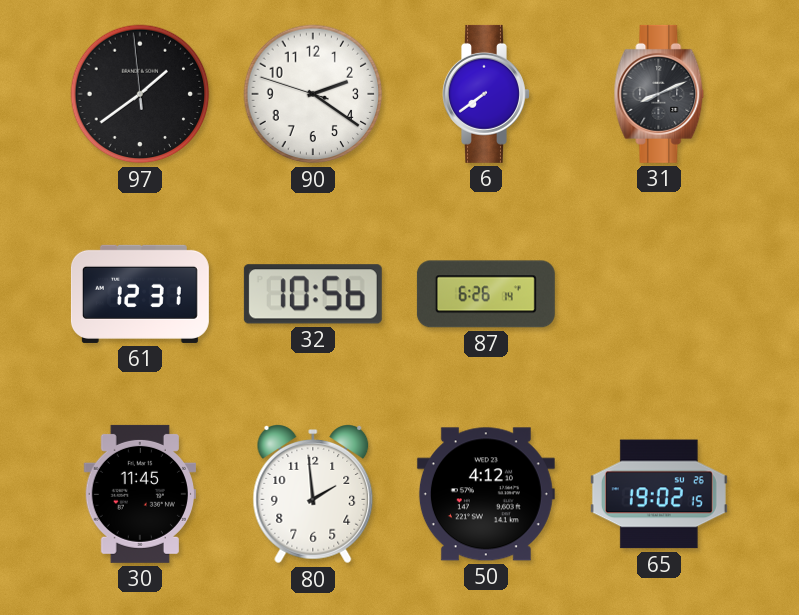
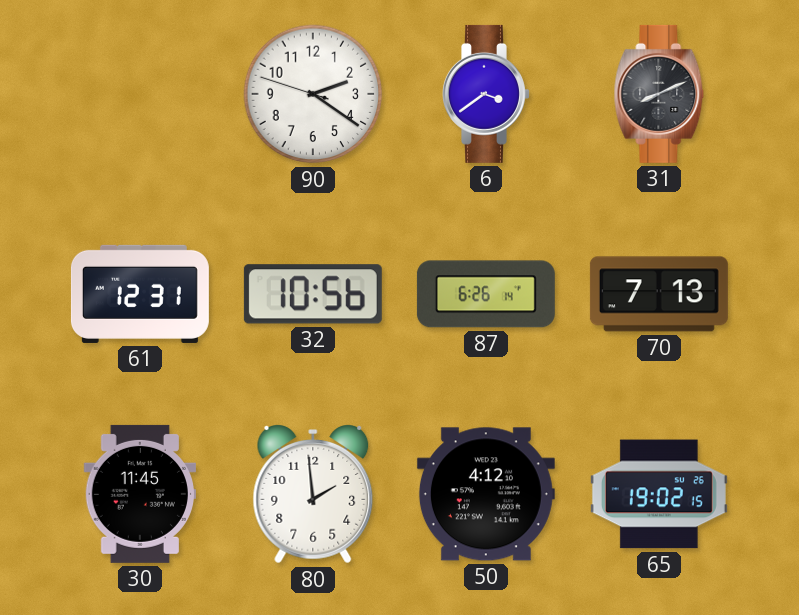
97: 1:38 -> none (140, 94)
6: 7:39 -> 3:39 (487, 94)
70: none -> 7:13 (659, 294)
